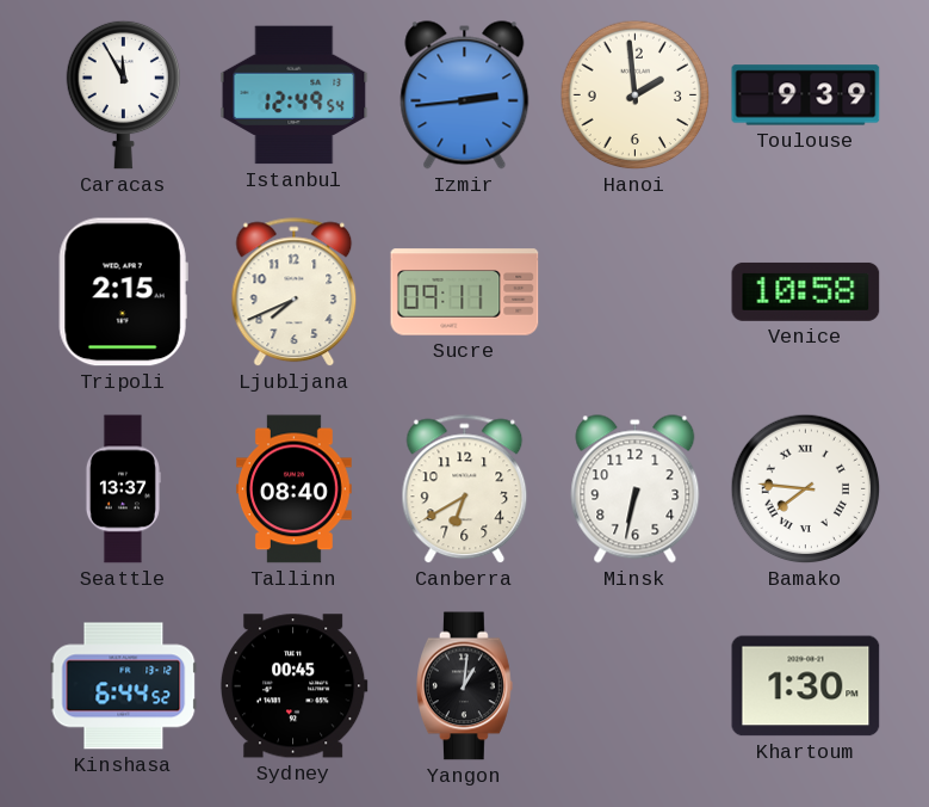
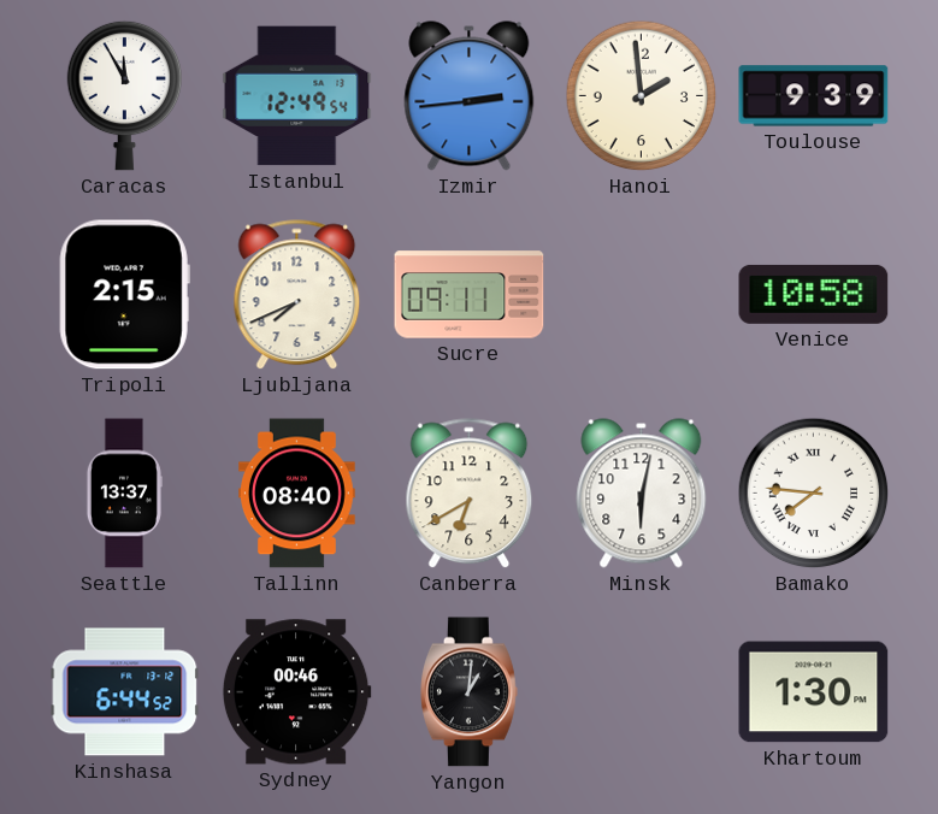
Minsk: 6:32 -> 6:02 (642, 494)
Sydney: 00:45 -> 00:46 (296, 692)
